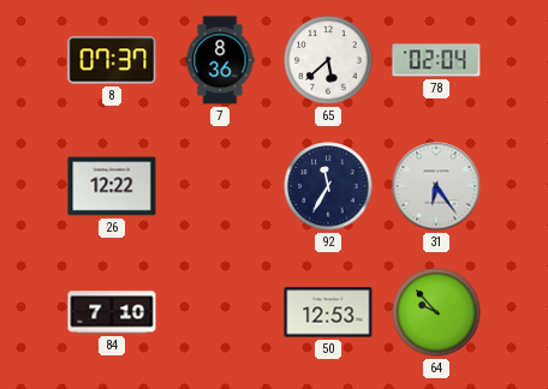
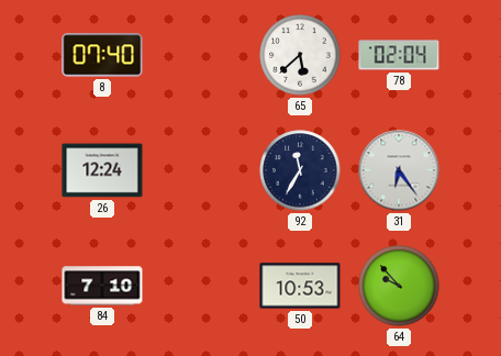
8: 07:37 -> 07:40 (102, 55)
7: 8:36 -> none (220, 60)
26: 12:22 -> 12:24 (102, 170)
50: 12:53 -> 10:53 (300, 286)
